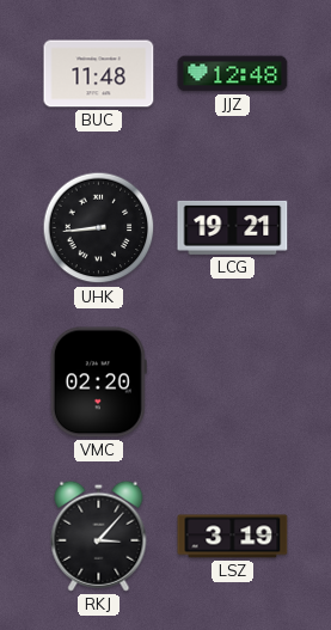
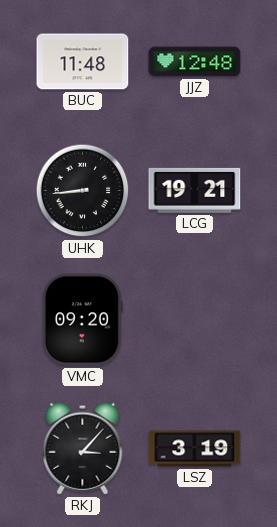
VMC: 02:20 -> 09:20 (82, 320)
